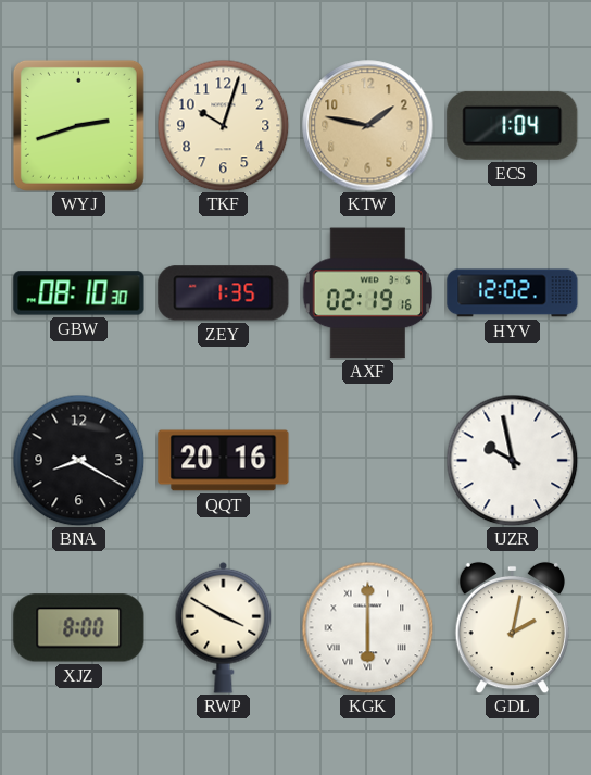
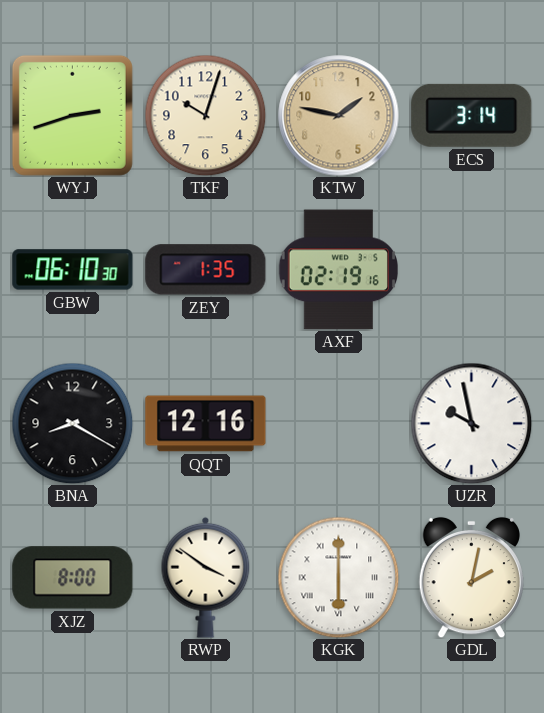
ECS: 1:04 -> 3:14 (472, 115)
GBW: 08:10 -> 06:10 (73, 270)
HYV: 12:02 -> none (513, 293)
QQT: 20:16 -> 12:16 (206, 424)
RWP: 3:50 -> 3:51 (206, 577)
